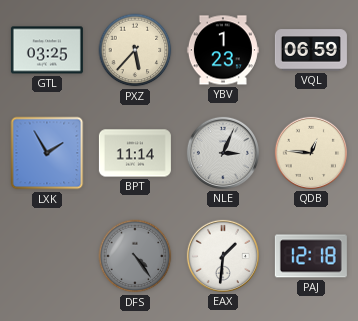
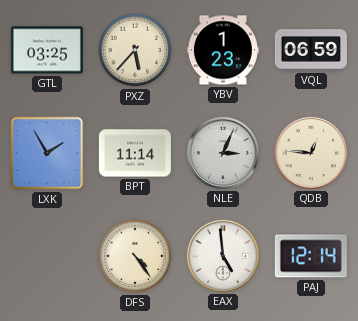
DFS dial: grey -> cream (135, 256)
EAX: 1:31 -> 4:59 (223, 256)
PAJ: 12:18 -> 12:14 (311, 256)
